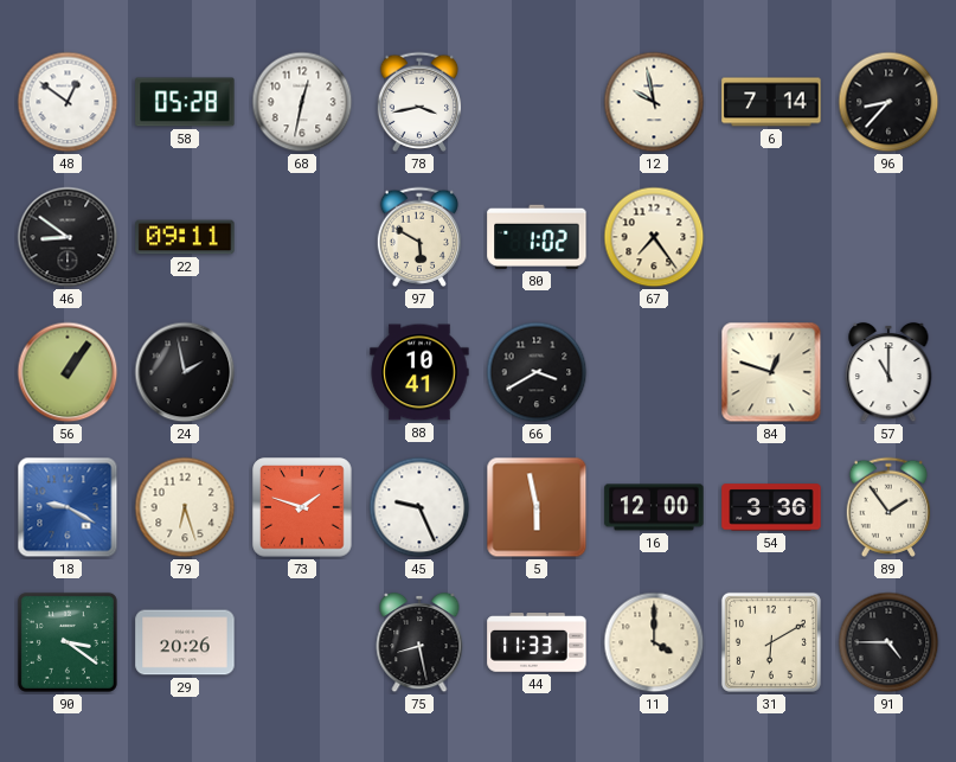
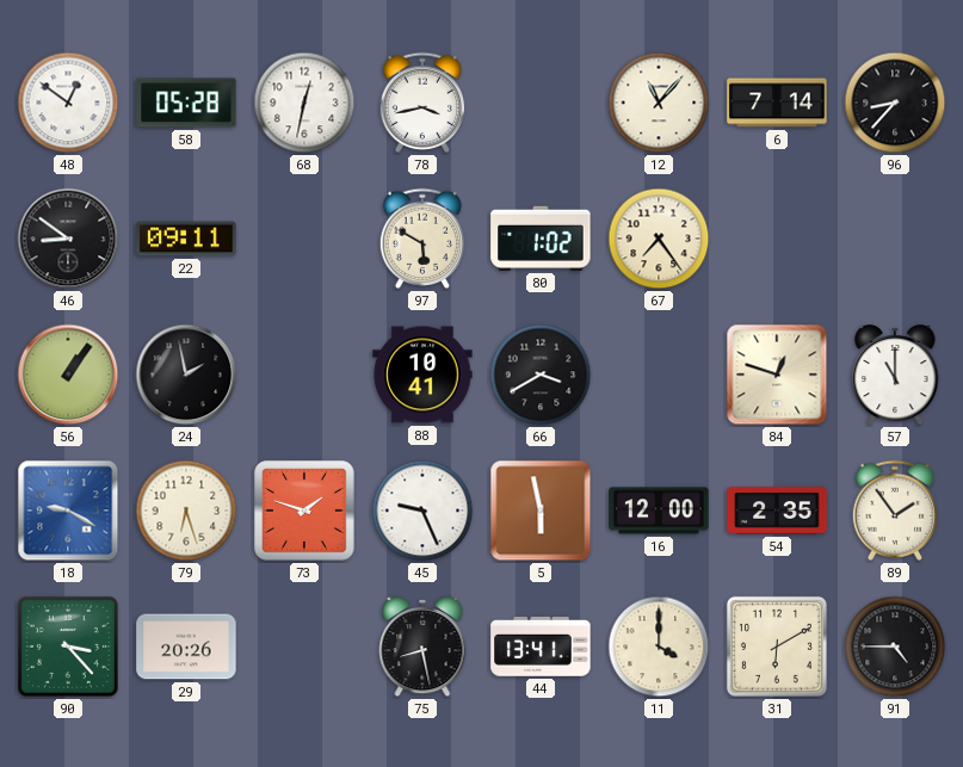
12: 9:58 -> 11:07 (659, 103)
54: 3:36 -> 2:35 (777, 511)
90: 3:21 -> 3:23 (68, 647)
44: 11:33 -> 13:41 (541, 648)
